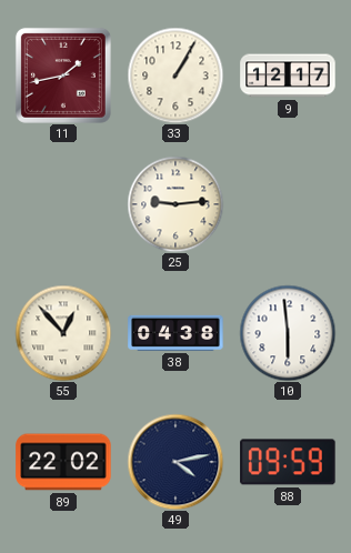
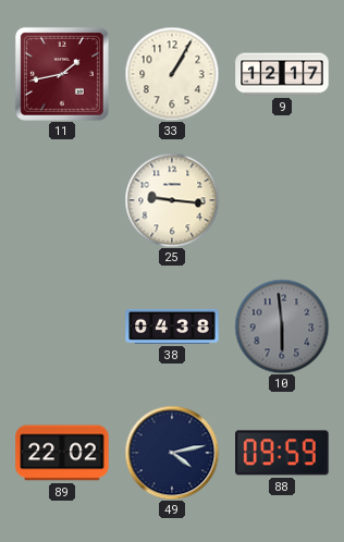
25: 9:14 -> 9:16 (172, 200)
55: 12:53 -> none (63, 333)
10 dial: white -> grey (282, 327)
